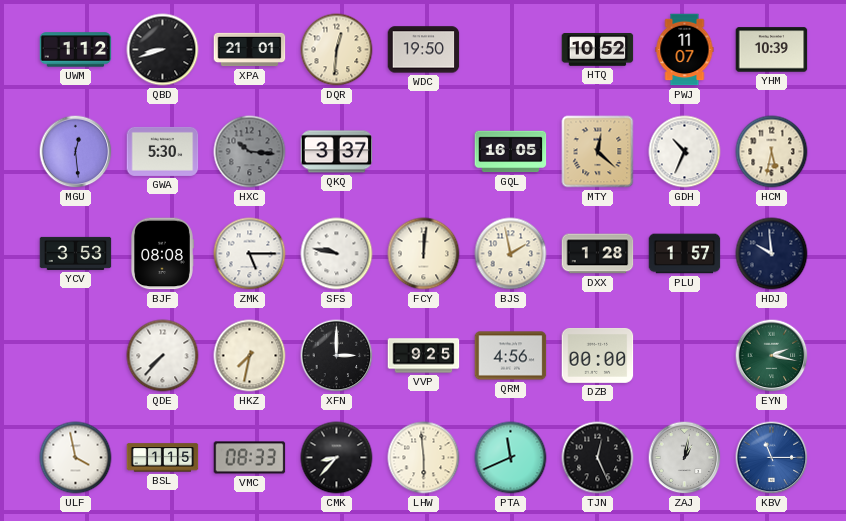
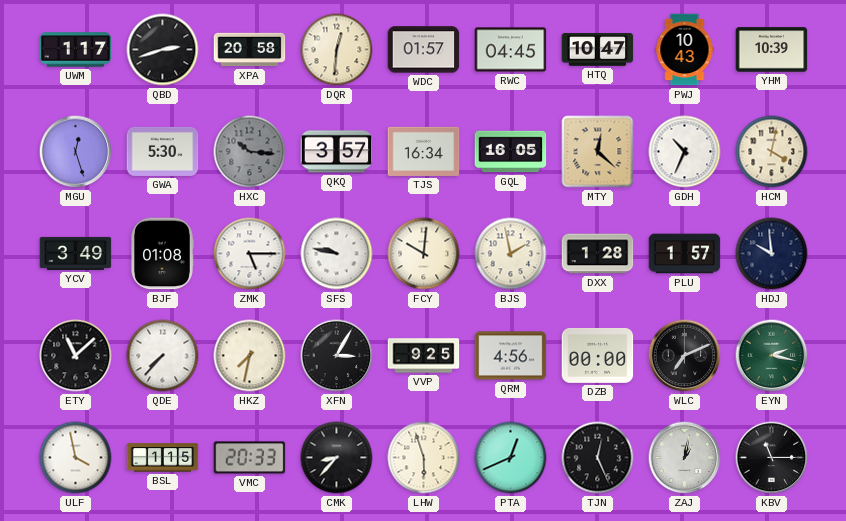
UWM: 1:12 -> 1:17 (76, 50)
QBD: 8:42 -> 2:42 (163, 50)
XPA: 21:01 -> 20:58 (250, 50)
WDC: 19:50 -> 01:57 (424, 50)
RWC: none -> 04:45 (511, 50)
HTQ: 10:52 -> 10:47 (598, 50)
PWJ: 11:07 -> 10:43 (685, 50)
MGU: 12:29 -> 12:27 (76, 152)
QKQ: 3:37 -> 3:57 (337, 152)
TJS: none -> 16:34 (424, 151)
HCM: 5:32 -> 4:02 (772, 152)
YCV: 3:53 -> 3:49 (76, 253)
BJF: 08:08 -> 01:08 (162, 254)
FCY: 12:01 -> 10:01 (424, 254)
ETY: none -> 11:08 (76, 356)
XFN: 3:00 -> 3:05 (337, 356)
WLC: none -> 7:11 (685, 356)
VMC: 08:33 -> 20:33 (250, 458)
LHW: 5:59 -> 5:57 (424, 458)
PTA: 11:41 -> 12:41 (511, 458)
KBV dial: blue -> black (772, 458)
